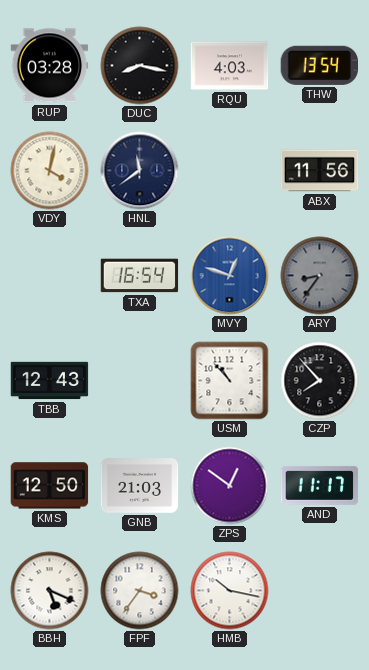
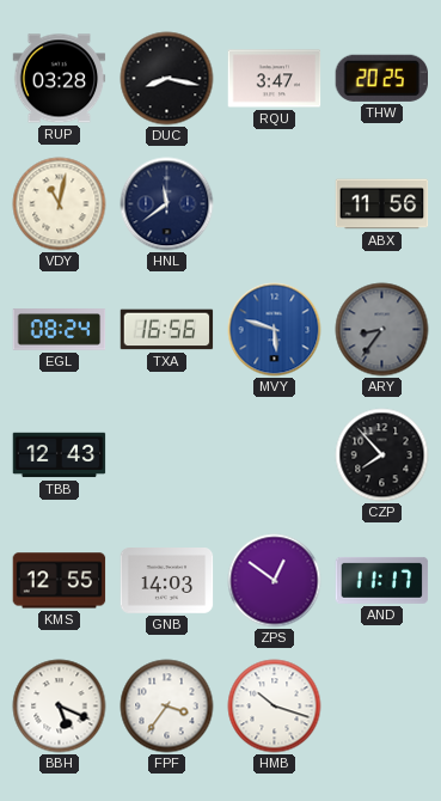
RQU: 4:03 -> 3:47 (275, 79)
THW: 13:54 -> 20:25 (381, 78)
VDY: 4:02 -> 11:02 (60, 204)
EGL: none -> 08:24 (60, 330)
TXA: 16:54 -> 16:56 (167, 330)
MVY: 12:48 -> 5:48 (275, 330)
USM: 10:53 -> none (230, 381)
KMS: 12:50 -> 12:55 (60, 581)
GNB: 21:03 -> 14:03 (167, 581)
HMB: 10:17 -> 10:18 (275, 707)
